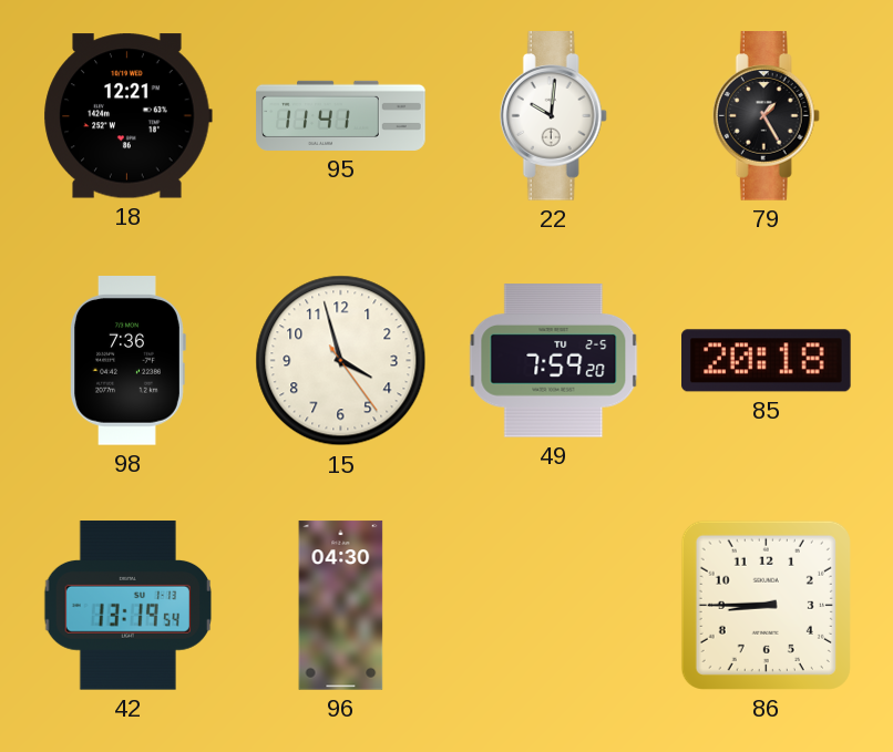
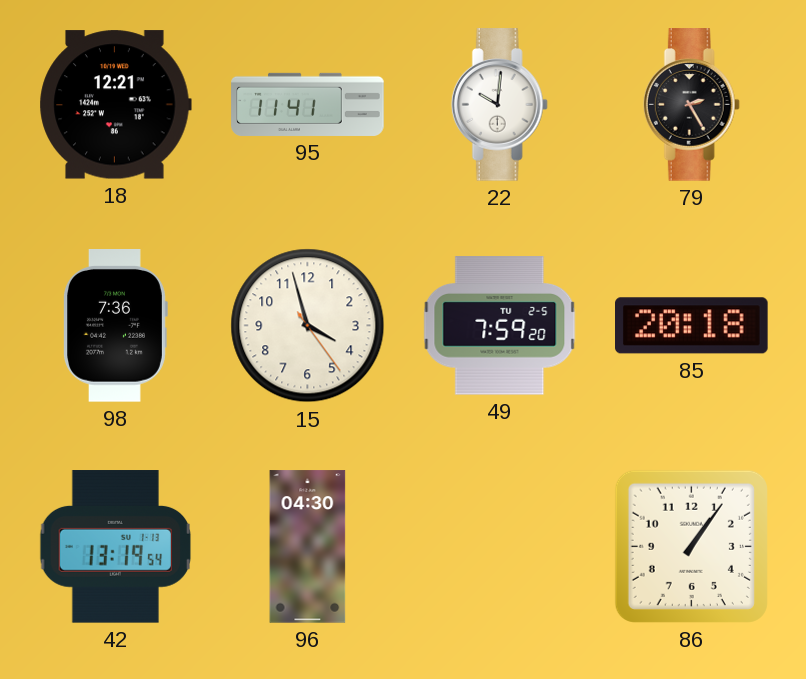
79: 1:25 -> 2:25 (691, 105)
86: 8:45 -> 1:06 (691, 546)
